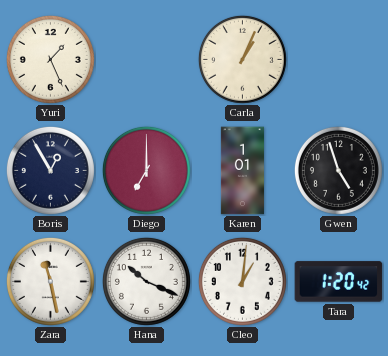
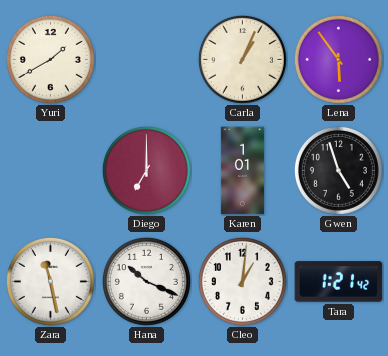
Yuri: 1:26 -> 1:40 (50, 59)
Lena: none -> 5:54 (338, 59)
Boris: 12:55 -> none (50, 170)
Tara: 1:20 -> 1:21 (339, 282)
